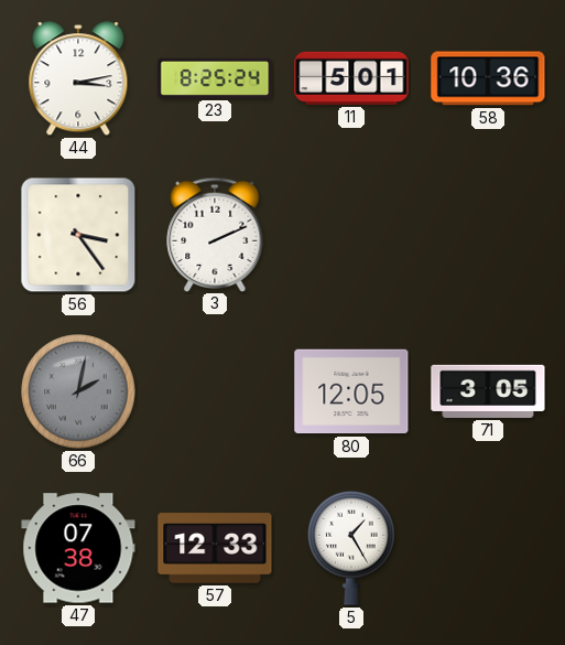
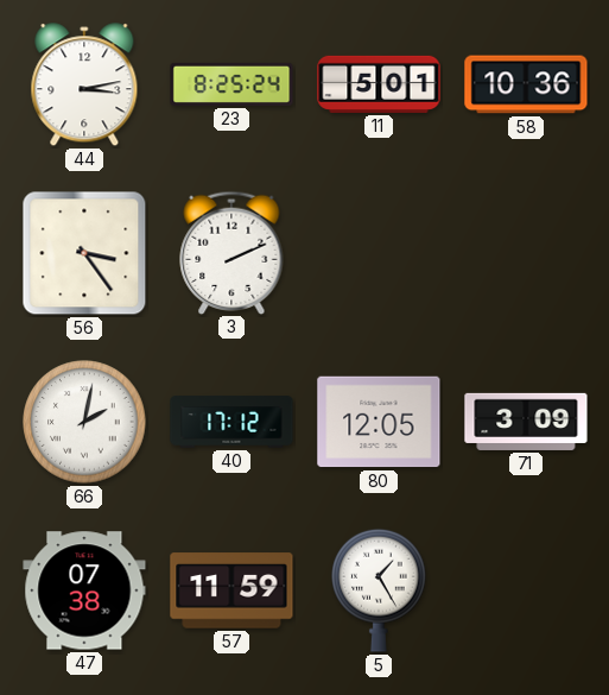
66 dial: grey -> white (84, 422)
40: none -> 17:12 (231, 422)
71: 3:05 -> 3:09 (526, 422)
57: 12:33 -> 11:59 (231, 590)
